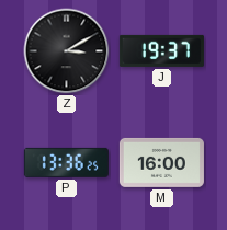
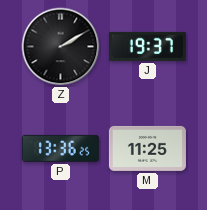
Z: 3:10 -> 2:10 (61, 47)
M: 16:00 -> 11:25 (147, 148)
